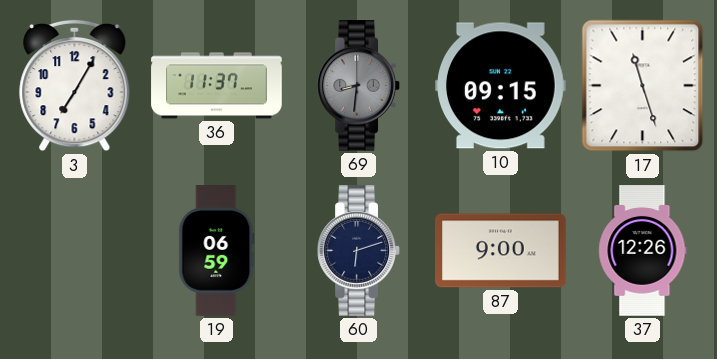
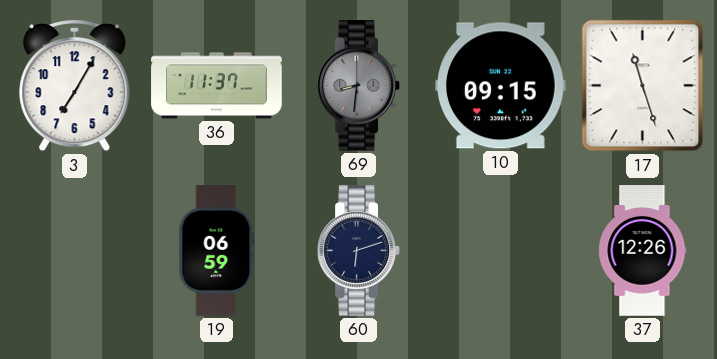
87: 9:00 -> none (501, 251)
